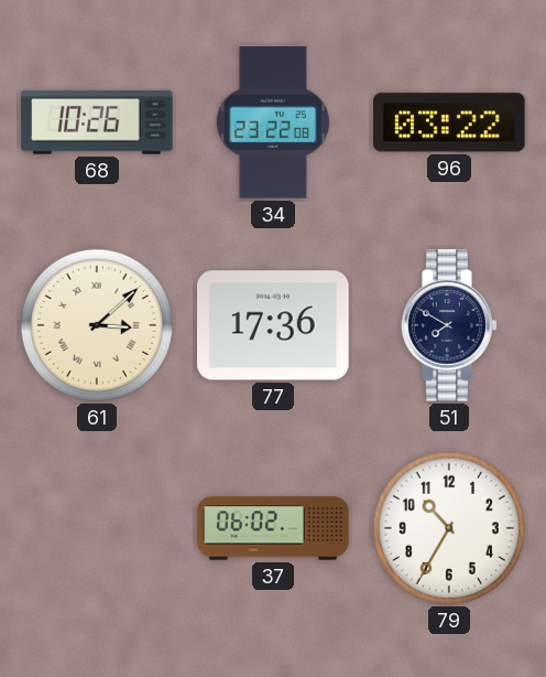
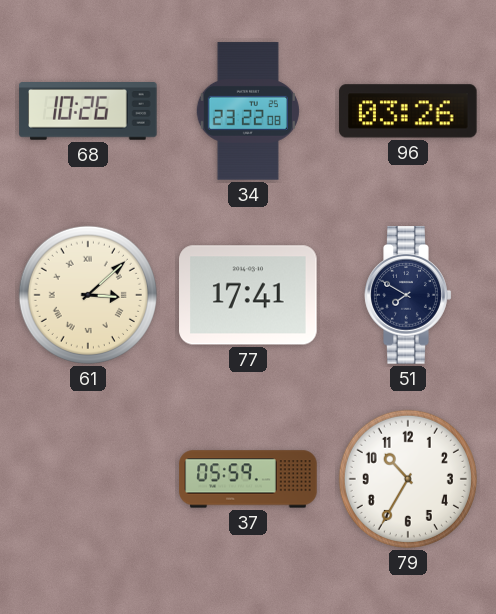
96: 03:22 -> 03:26 (408, 111)
77: 17:36 -> 17:41 (248, 295)
37: 06:02 -> 05:59 (248, 479)
